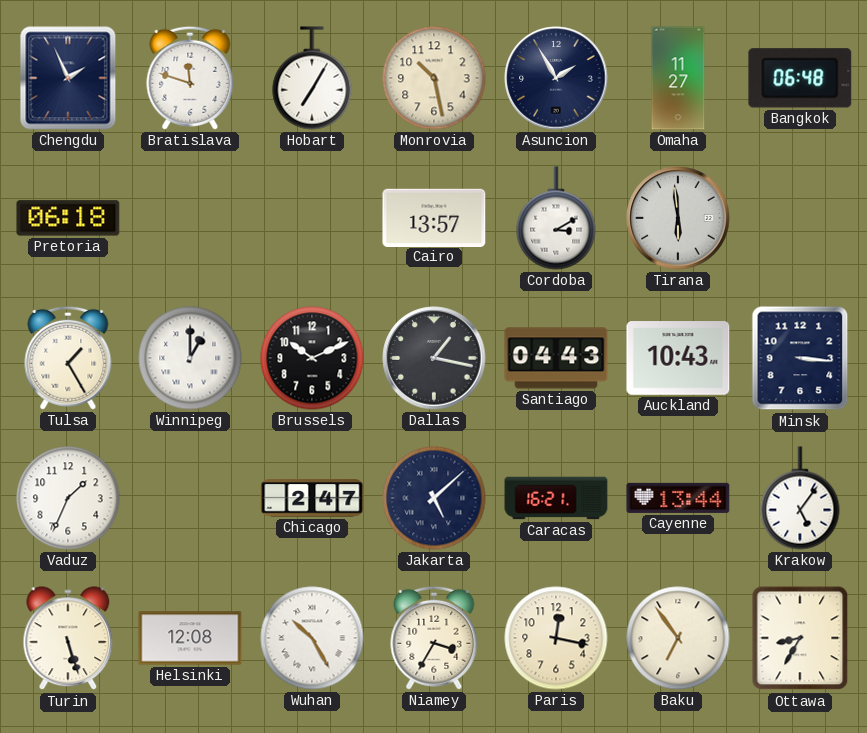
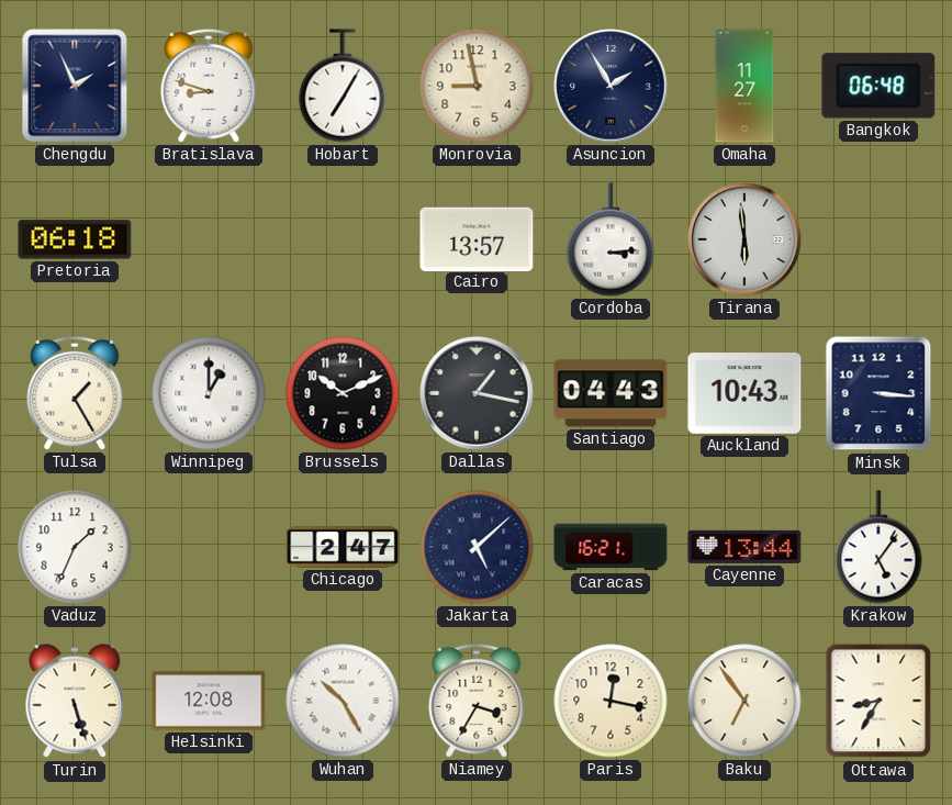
Bratislava: 11:48 -> 8:48 (209, 86)
Monrovia: 10:28 -> 8:58 (477, 86)
Cordoba: 3:10 -> 3:14 (611, 239)
